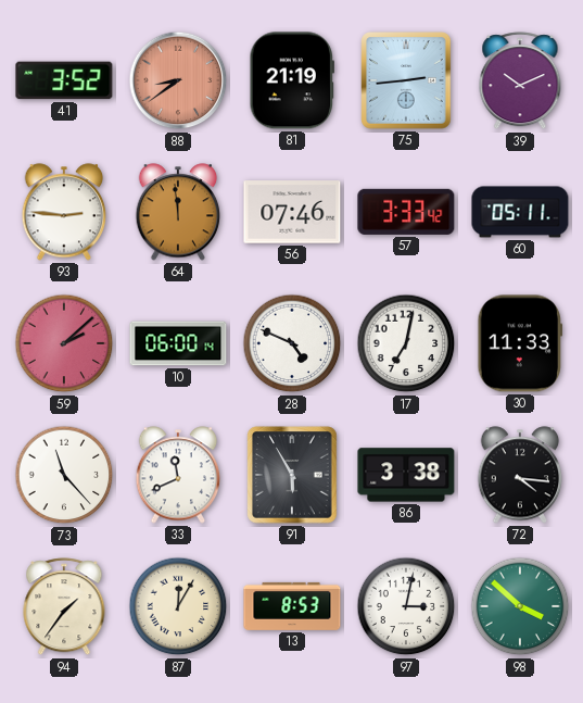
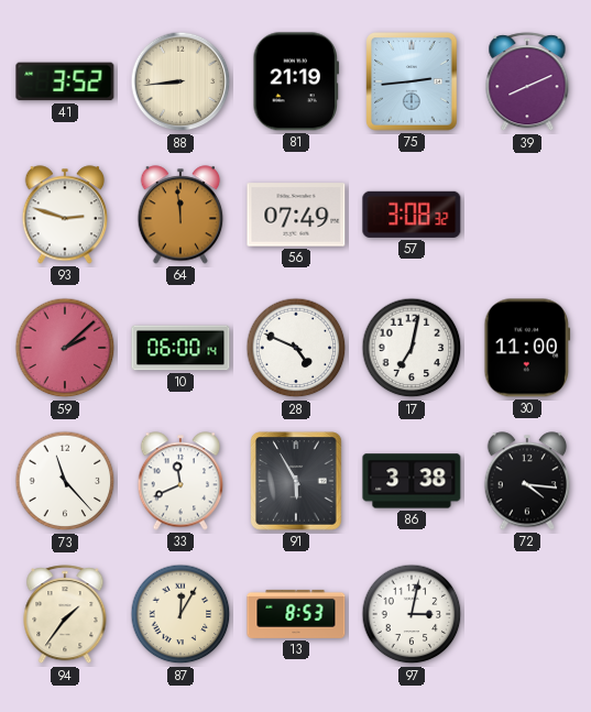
88: 8:39 -> 8:44 (180, 81)
88 dial: salmon -> cream (180, 81)
39: 10:11 -> 8:11 (527, 83)
93: 2:46 -> 2:48 (65, 215)
56: 07:46 -> 07:49 (296, 215)
57: 3:33 -> 3:08 (412, 215)
60: 05:11 -> none (520, 212)
30: 11:33 -> 11:00 (527, 348)
98: 3:52 -> none (520, 606)
